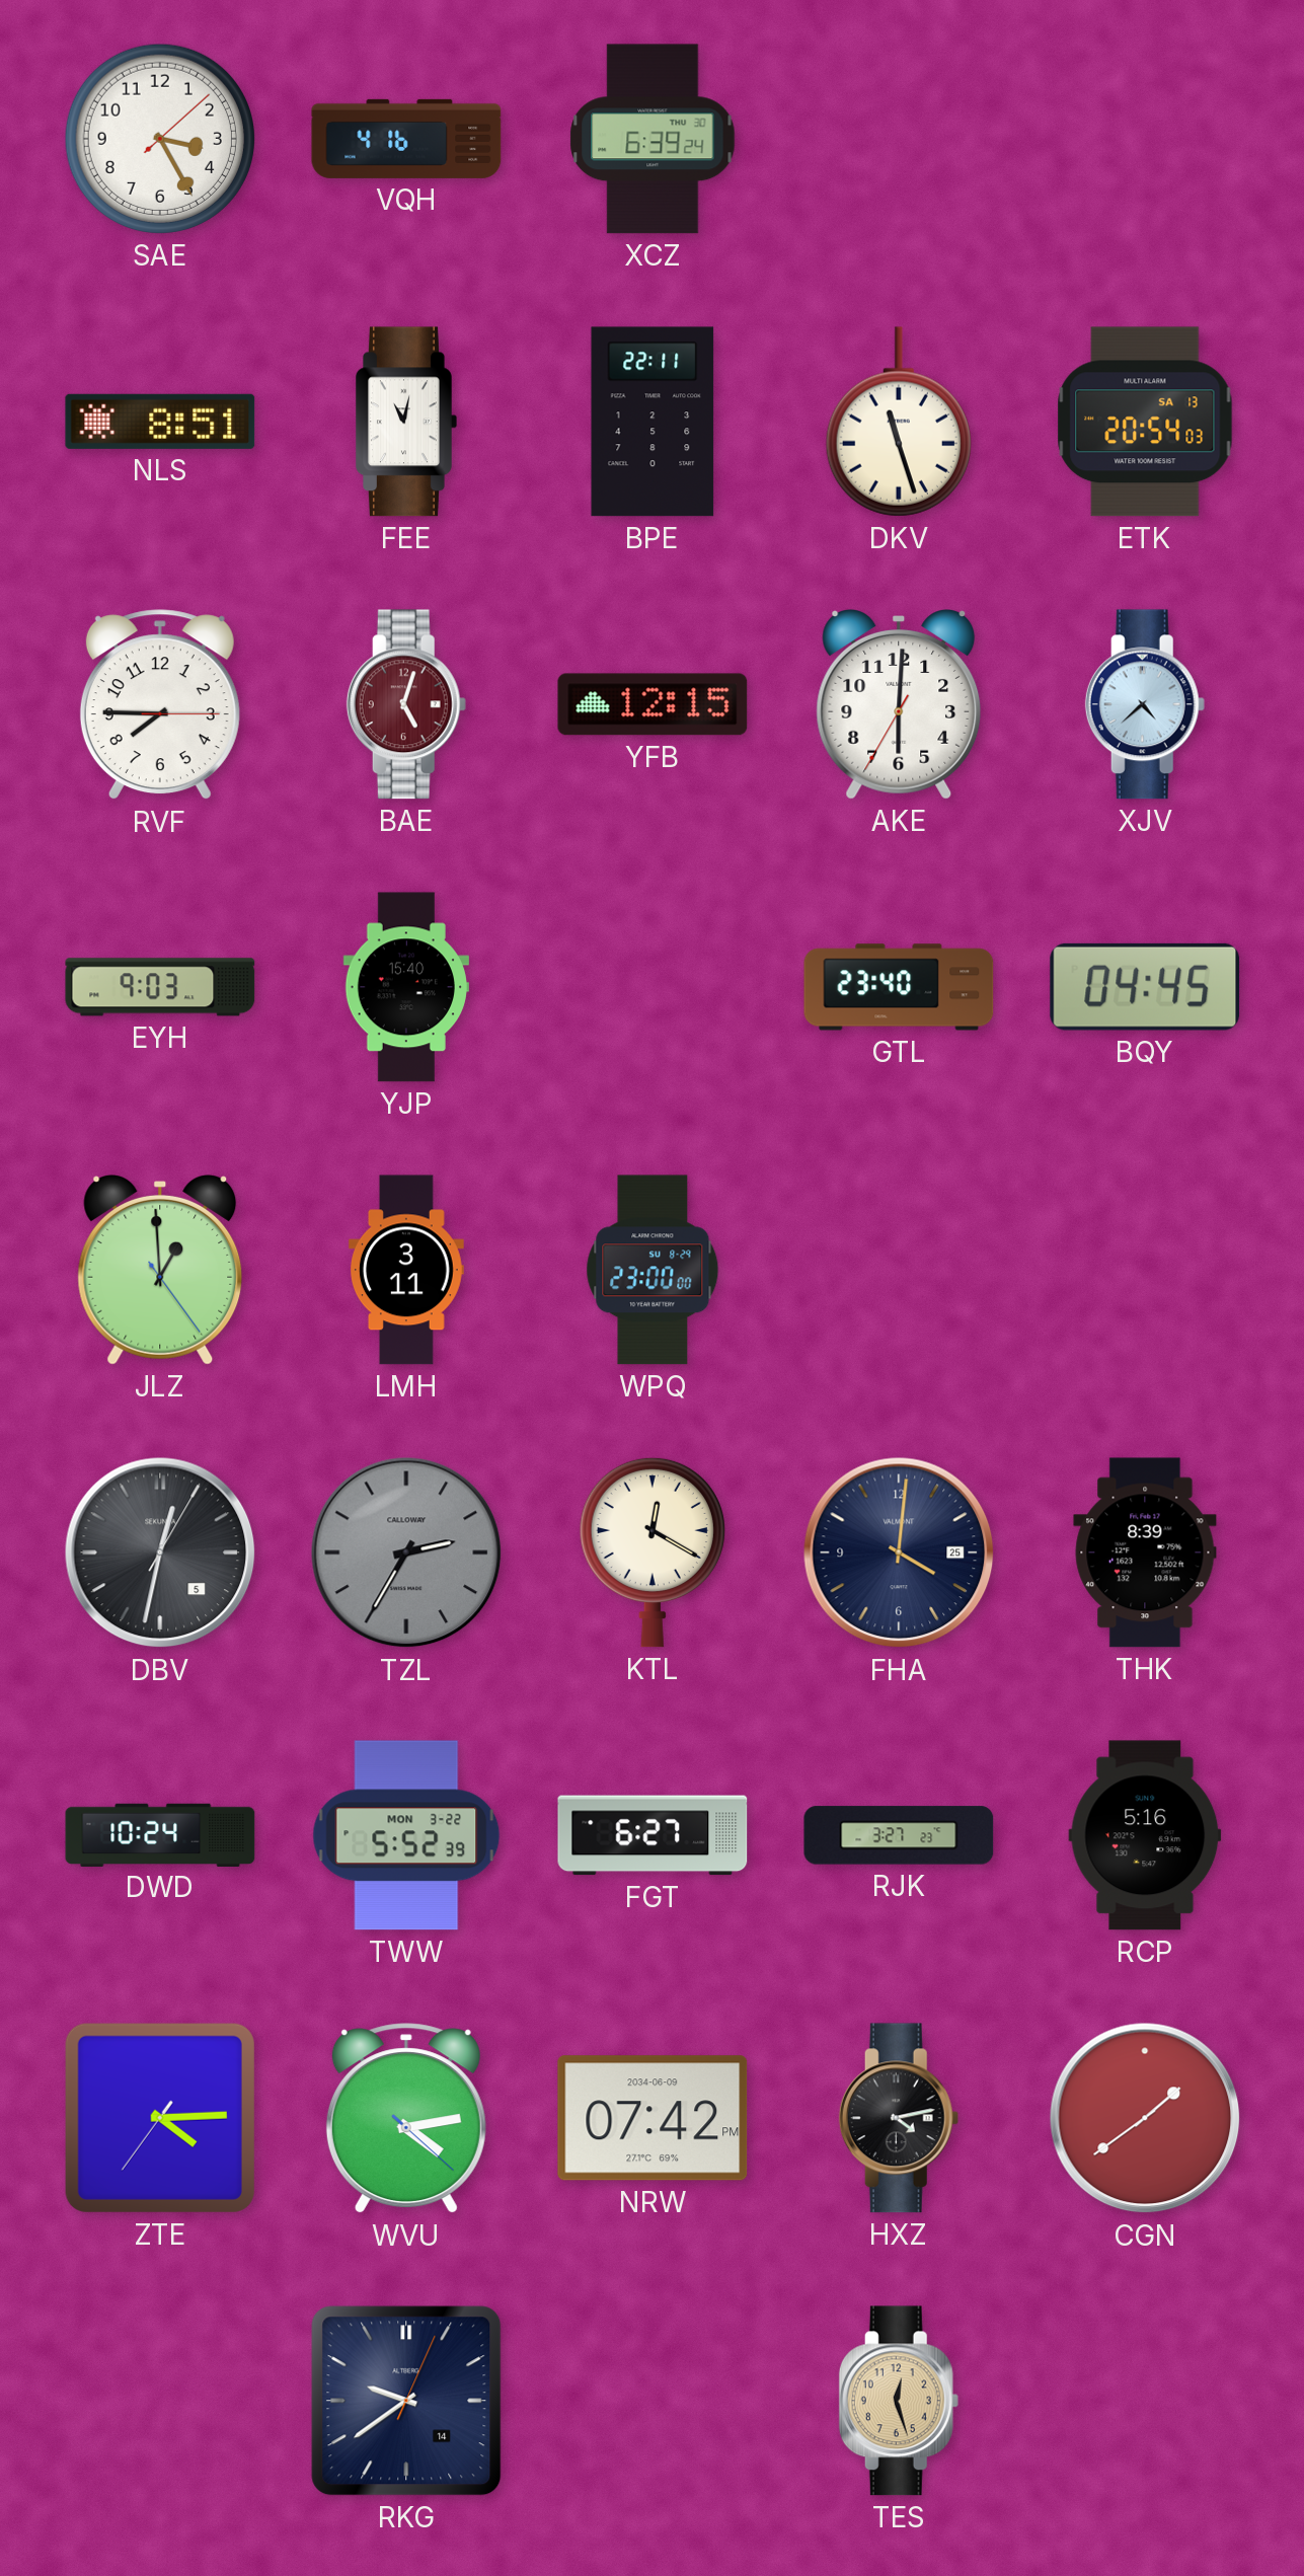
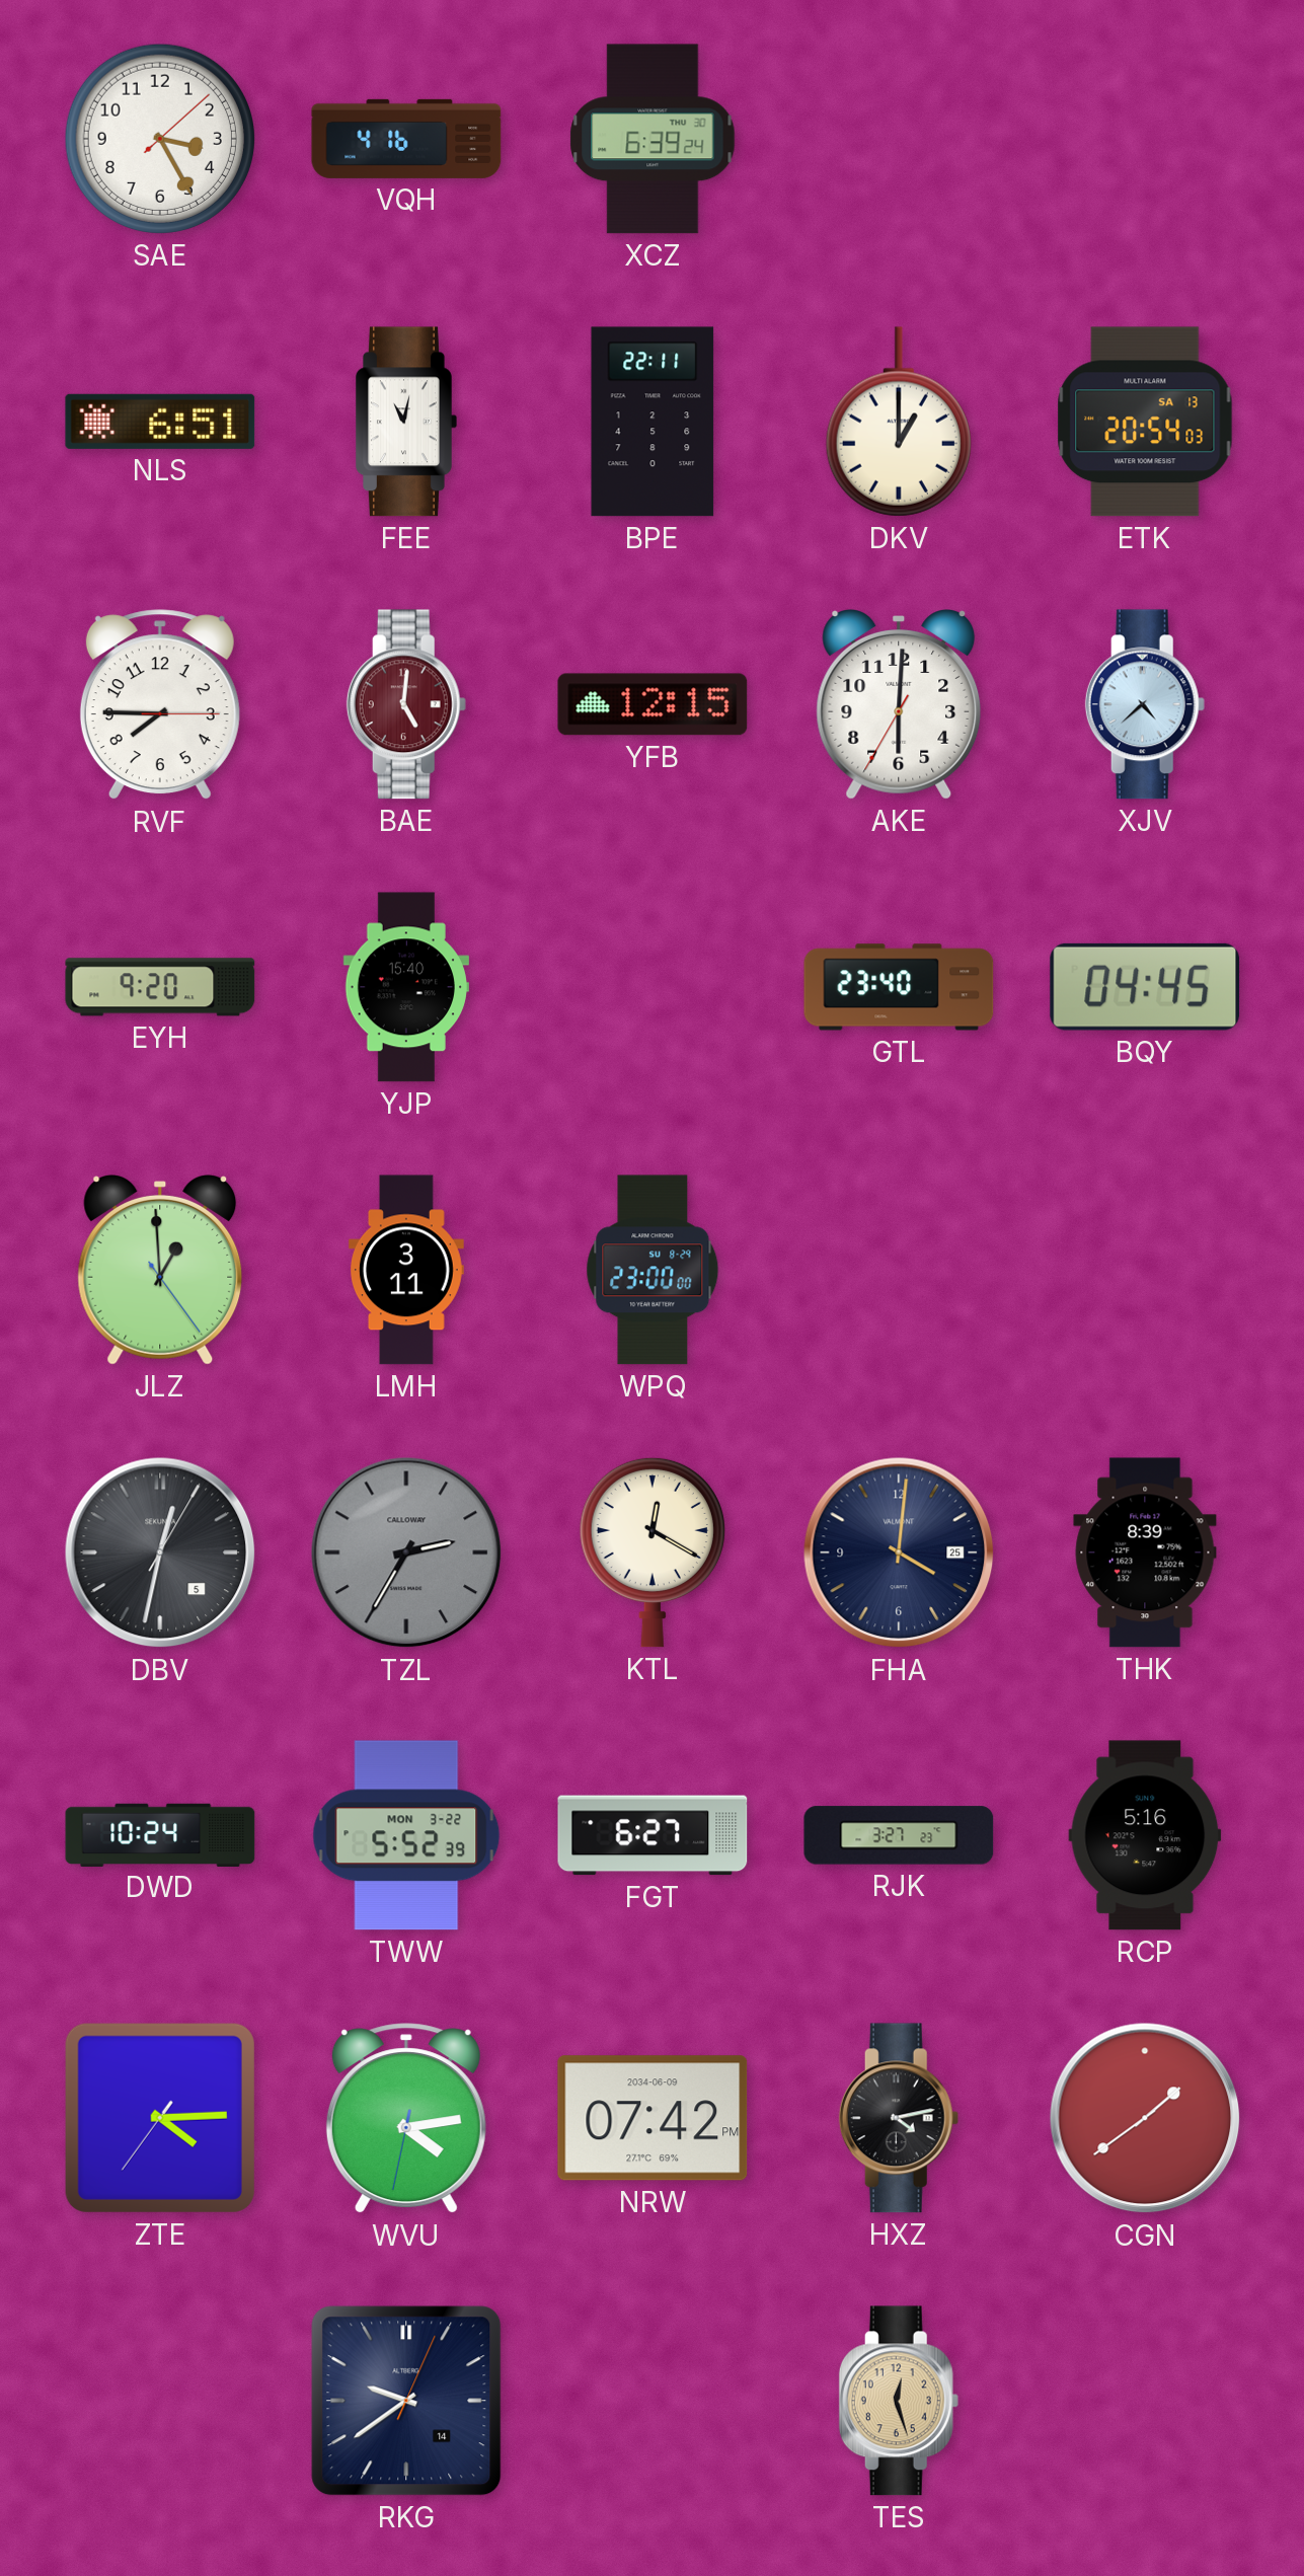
NLS: 8:51 -> 6:51 (160, 422)
DKV: 11:27 -> 1:00 (899, 422)
BAE: 5:03 -> 5:01 (406, 704)
EYH: 9:03 -> 9:20 (160, 987)
WVU: 4:13:22 -> 4:13:32 (406, 2119)
